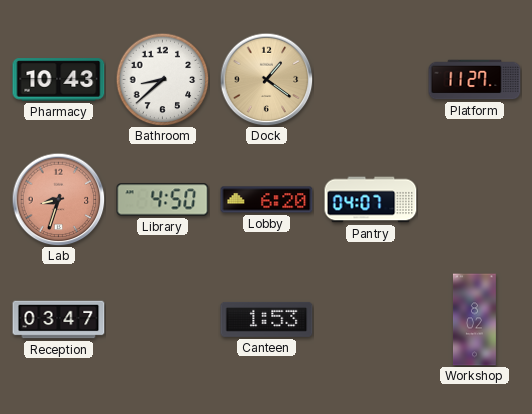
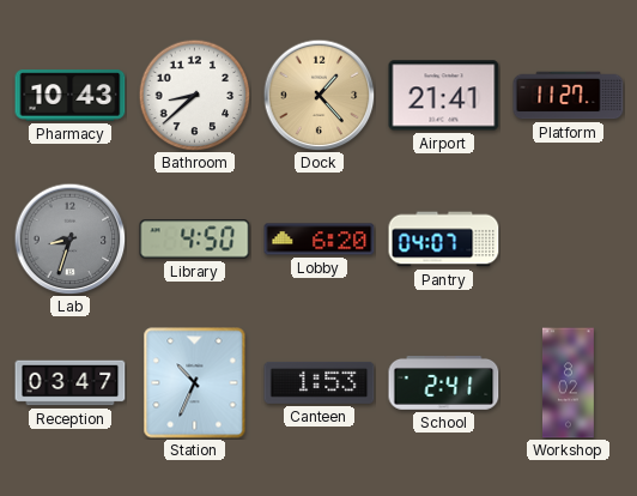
Dock: 1:21 -> 1:23 (318, 95)
Airport: none -> 21:41 (444, 96)
Lab dial: salmon -> grey (69, 238)
Station: none -> 10:34 (195, 383)
School: none -> 2:41 (444, 383)
